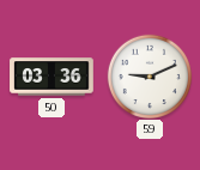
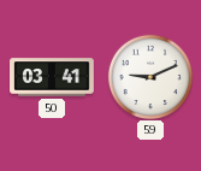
50: 03:36 -> 03:41 (52, 77)
